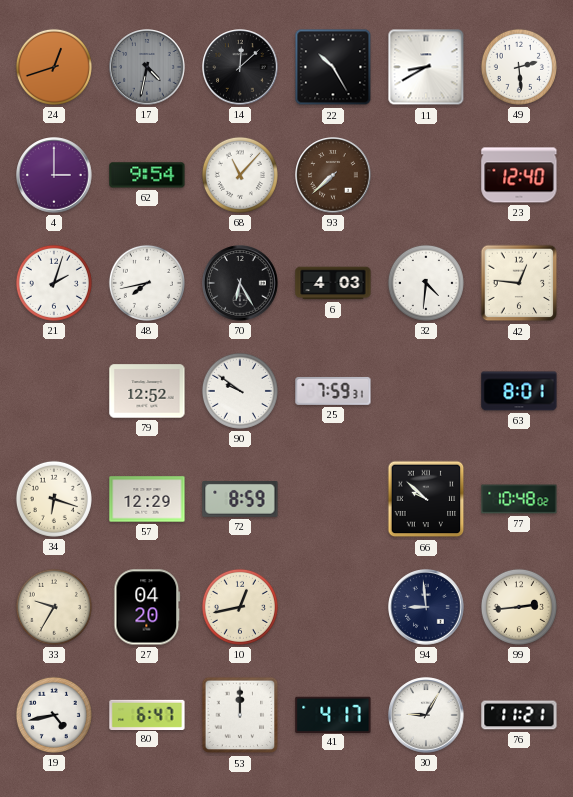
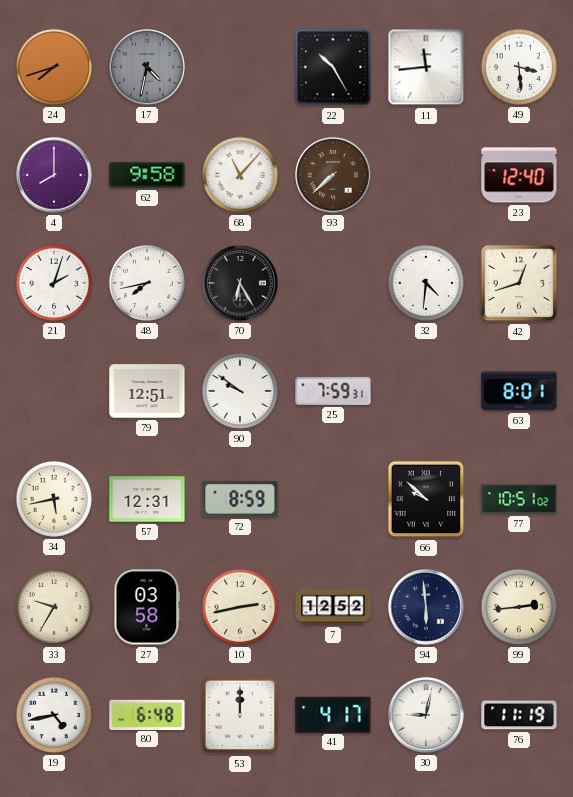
24: 12:42 -> 7:42 (54, 67)
14: 12:08 -> none (240, 67)
11: 8:40 -> 11:44 (426, 67)
49: 2:29 -> 3:29 (519, 67)
4: 3:00 -> 8:00 (54, 175)
62: 9:54 -> 9:58 (147, 175)
6: 4:03 -> none (333, 283)
42: 12:46 -> 12:42 (519, 283)
79: 12:52 -> 12:51 (147, 391)
34: 6:18 -> 5:43 (54, 499)
57: 12:29 -> 12:31 (147, 499)
77: 10:48 -> 10:51 (519, 499)
27: 04:20 -> 03:58 (147, 607)
10: 12:43 -> 2:43 (240, 607)
7: none -> 12:52 (333, 607)
94: 8:59 -> 5:59 (426, 607)
80: 6:47 -> 6:48 (147, 714)
30: 9:05 -> 9:02 (426, 715)
76: 11:21 -> 11:19 (519, 715)
